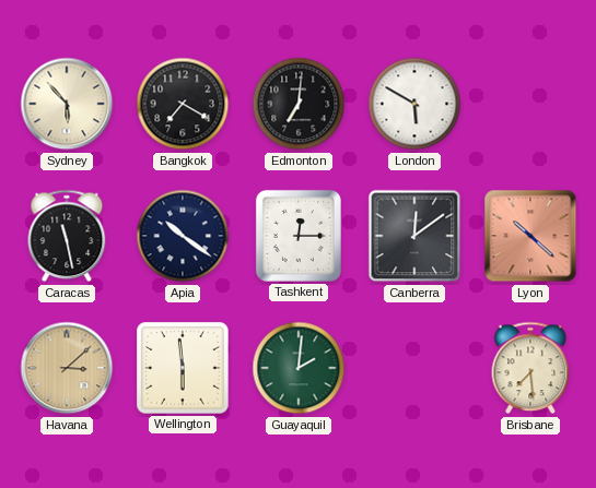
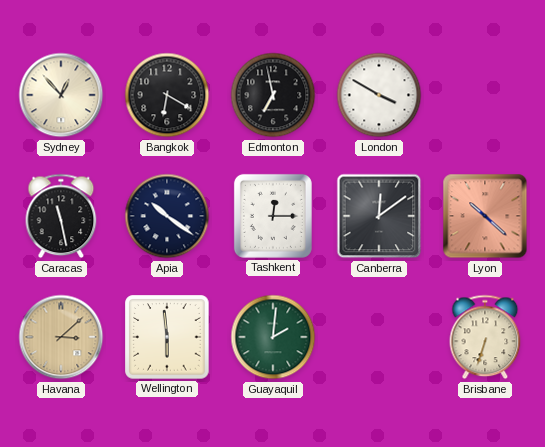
Sydney: 5:53 -> 12:53 (61, 95)
Bangkok: 7:20 -> 6:20 (167, 95)
Edmonton: 7:01 -> 6:58 (273, 95)
London: 5:50 -> 3:50 (379, 95)
Brisbane: 7:29 -> 6:33 (485, 337)
